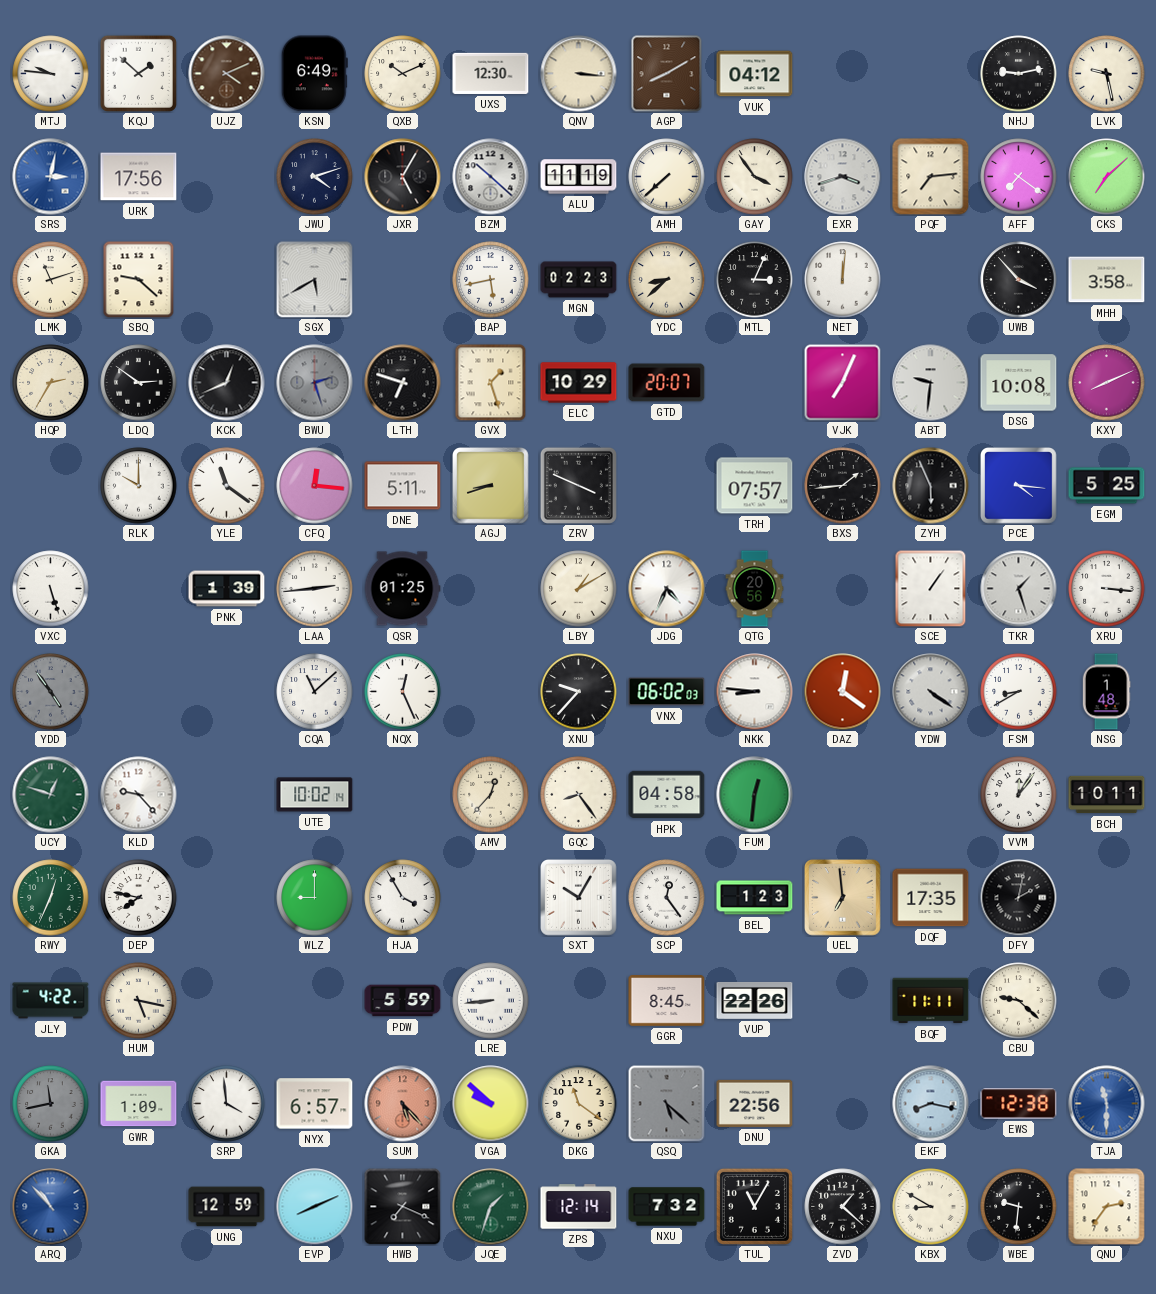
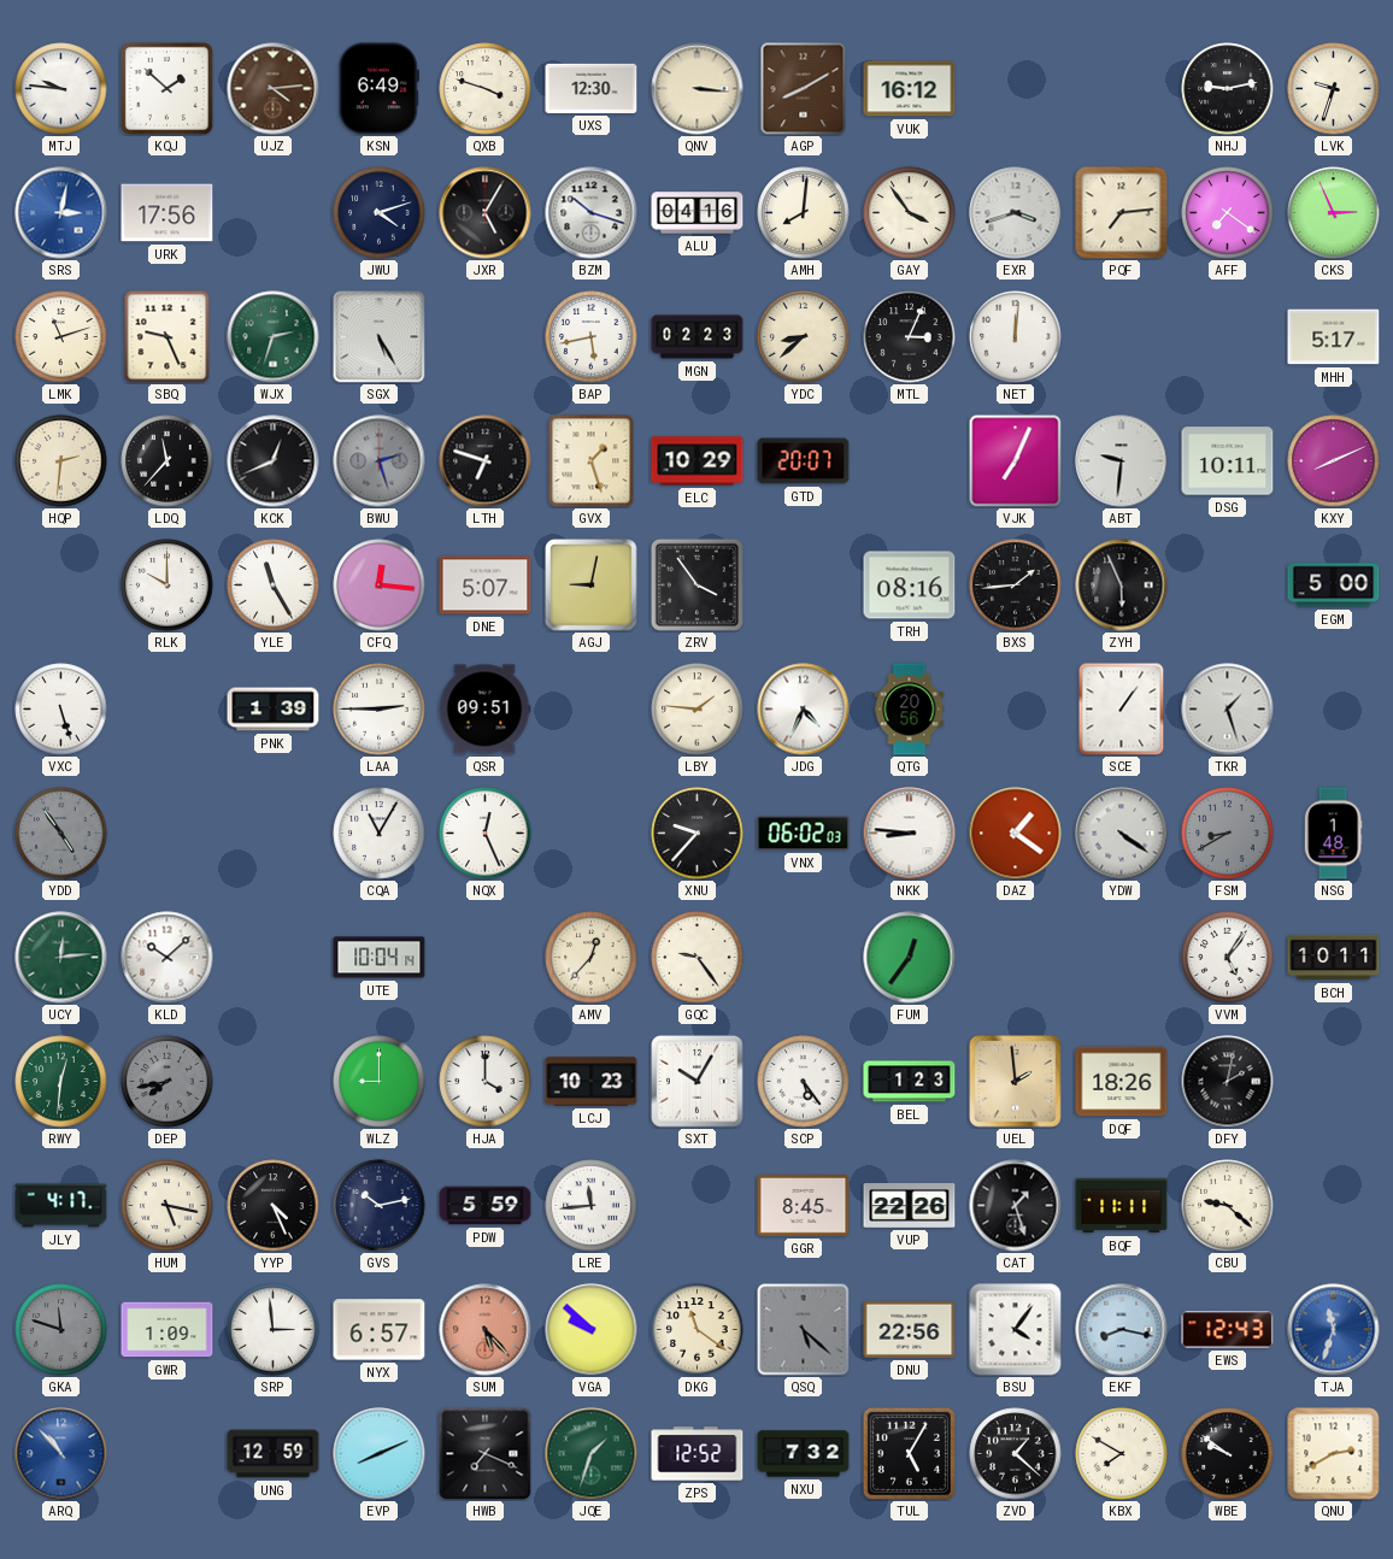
UJZ: 4:11 -> 4:14 (274, 89)
QXB: 10:11 -> 3:48 (486, 89)
VUK: 04:12 -> 16:12 (910, 89)
LVK: 9:28 -> 9:33 (1334, 89)
BZM: 10:22 -> 10:18 (592, 213)
ALU: 11:19 -> 04:16 (698, 213)
AMH: 7:38 -> 8:01 (804, 213)
CKS: 7:08 -> 2:56 (1334, 213)
SBQ: 9:22 -> 9:26 (167, 336)
WJX: none -> 2:33 (274, 337)
SGX: 5:40 -> 5:25 (380, 337)
UWB: 3:53 -> none (1019, 280)
MHH: 3:58 -> 5:17 (1334, 337)
HQP: 2:35 -> 2:31 (61, 461)
LDQ: 2:51 -> 11:37 (167, 461)
DSG: 10:08 -> 10:11 (1228, 461)
YLE: 11:21 -> 11:25 (274, 586)
DNE: 5:11 -> 5:07 (486, 586)
AGJ: 8:42 -> 9:02 (592, 586)
ZRV: 3:49 -> 3:54 (696, 584)
TRH: 07:57 -> 08:16 (910, 586)
PCE: 4:16 -> none (1019, 486)
EGM: 5:25 -> 5:00 (1334, 586)
LAA: 2:44 -> 2:45 (380, 710)
QSR: 01:25 -> 09:51 (484, 710)
LBY: 1:10 -> 1:46 (698, 710)
XRU: 3:16 -> none (1107, 589)
CQA: 11:08 -> 11:05 (380, 834)
DAZ: 12:21 -> 1:21 (1016, 834)
FSM dial: white -> grey (1228, 834)
UCY: 12:48 -> 12:14 (61, 958)
KLD: 9:23 -> 10:08 (167, 958)
UTE: 10:02 -> 10:04 (380, 958)
GQC: 8:24 -> 9:24 (698, 958)
HPK: 04:58 -> none (667, 795)
FUM: 12:31 -> 12:36 (910, 958)
VVM: 12:06 -> 5:06 (1228, 958)
RWY: 12:34 -> 12:31 (61, 1082)
DEP: 7:47 -> 7:43 (167, 1082)
DEP dial: white -> grey (167, 1082)
HJA: 3:55 -> 4:00 (486, 1082)
LCJ: none -> 10:23 (592, 1082)
SCP: 12:24 -> 5:24 (804, 1082)
UEL: 6:59 -> 1:59 (1016, 1082)
DQF: 17:35 -> 18:26 (1122, 1082)
JLY: 4:22 -> 4:17 (61, 1206)
YYP: none -> 4:26 (274, 1206)
GVS: none -> 10:13 (380, 1206)
LRE: 8:44 -> 11:44 (592, 1206)
CAT: none -> 1:27 (1016, 1206)
GKA: 11:43 -> 11:48 (61, 1330)
SRP: 3:59 -> 2:59 (274, 1330)
BSU: none -> 4:06 (1016, 1330)
EWS: 12:38 -> 12:43 (1228, 1330)
TJA: 11:30 -> 11:33 (1334, 1330)
ZPS: 12:14 -> 12:52 (698, 1454)
TUL: 11:05 -> 5:05 (909, 1453)
KBX: 8:50 -> 7:50 (1122, 1454)
WBE: 9:31 -> 9:51 (1228, 1454)
QNU: 2:36 -> 2:40 (1334, 1454)
